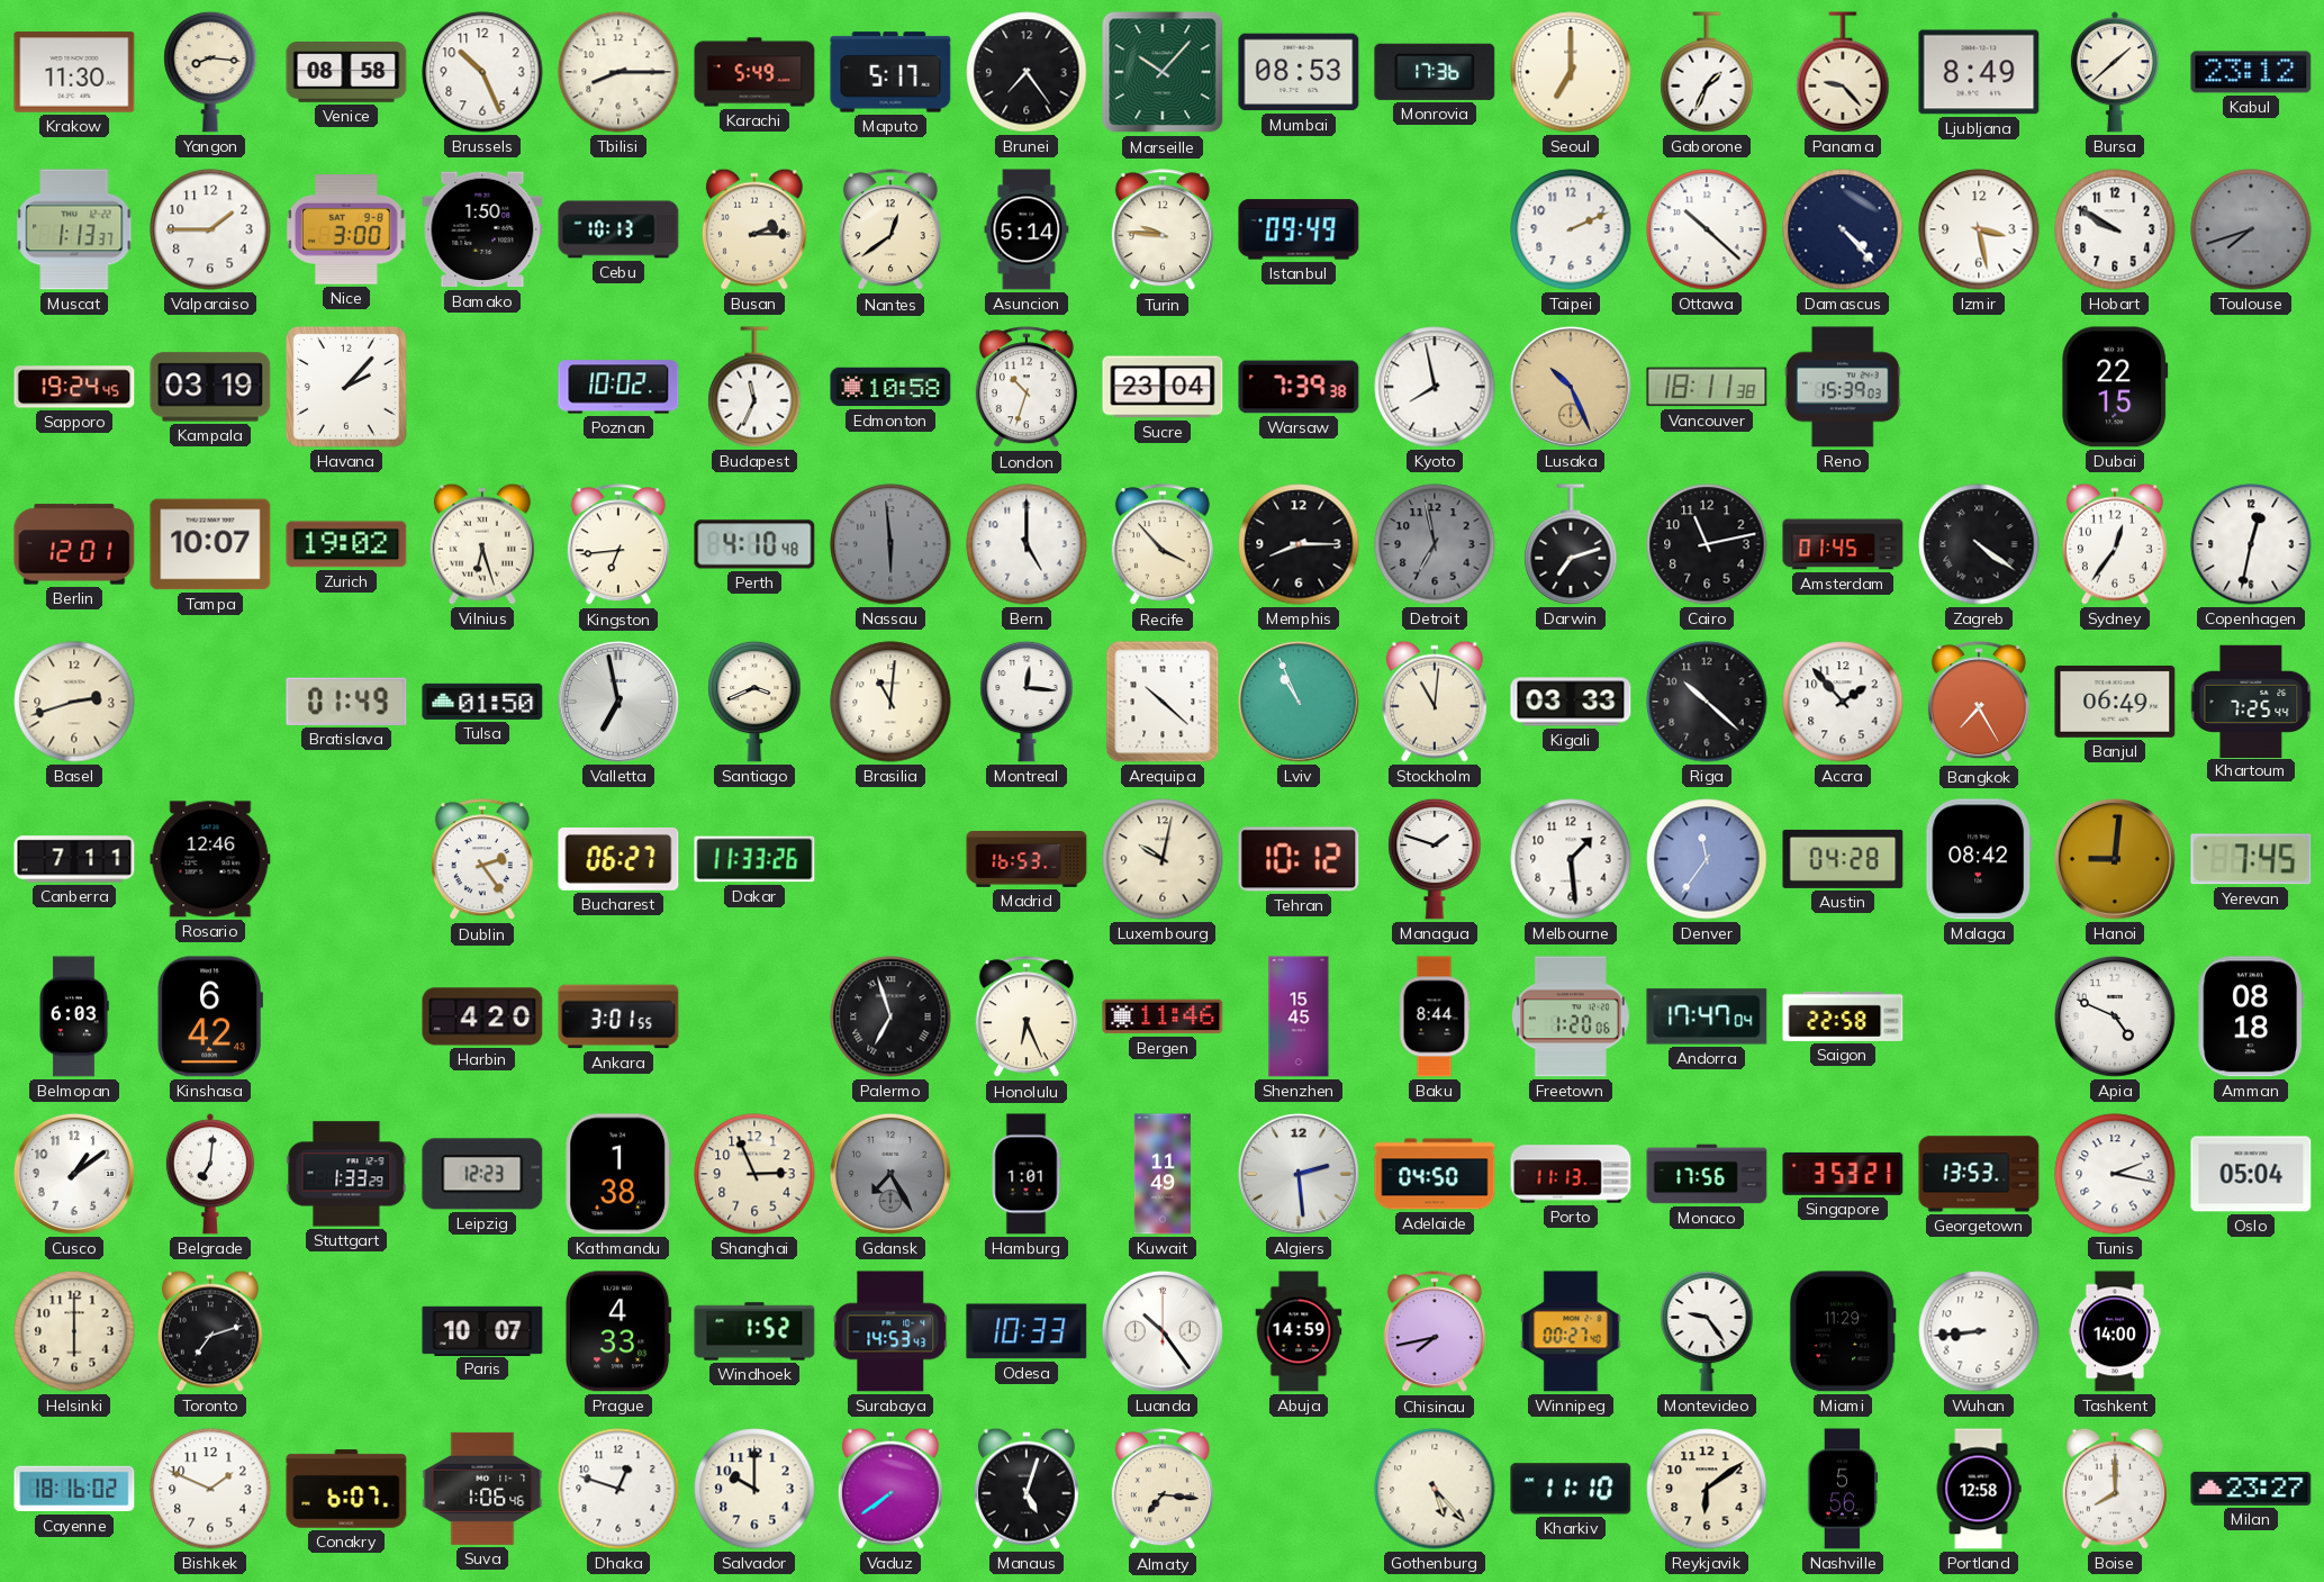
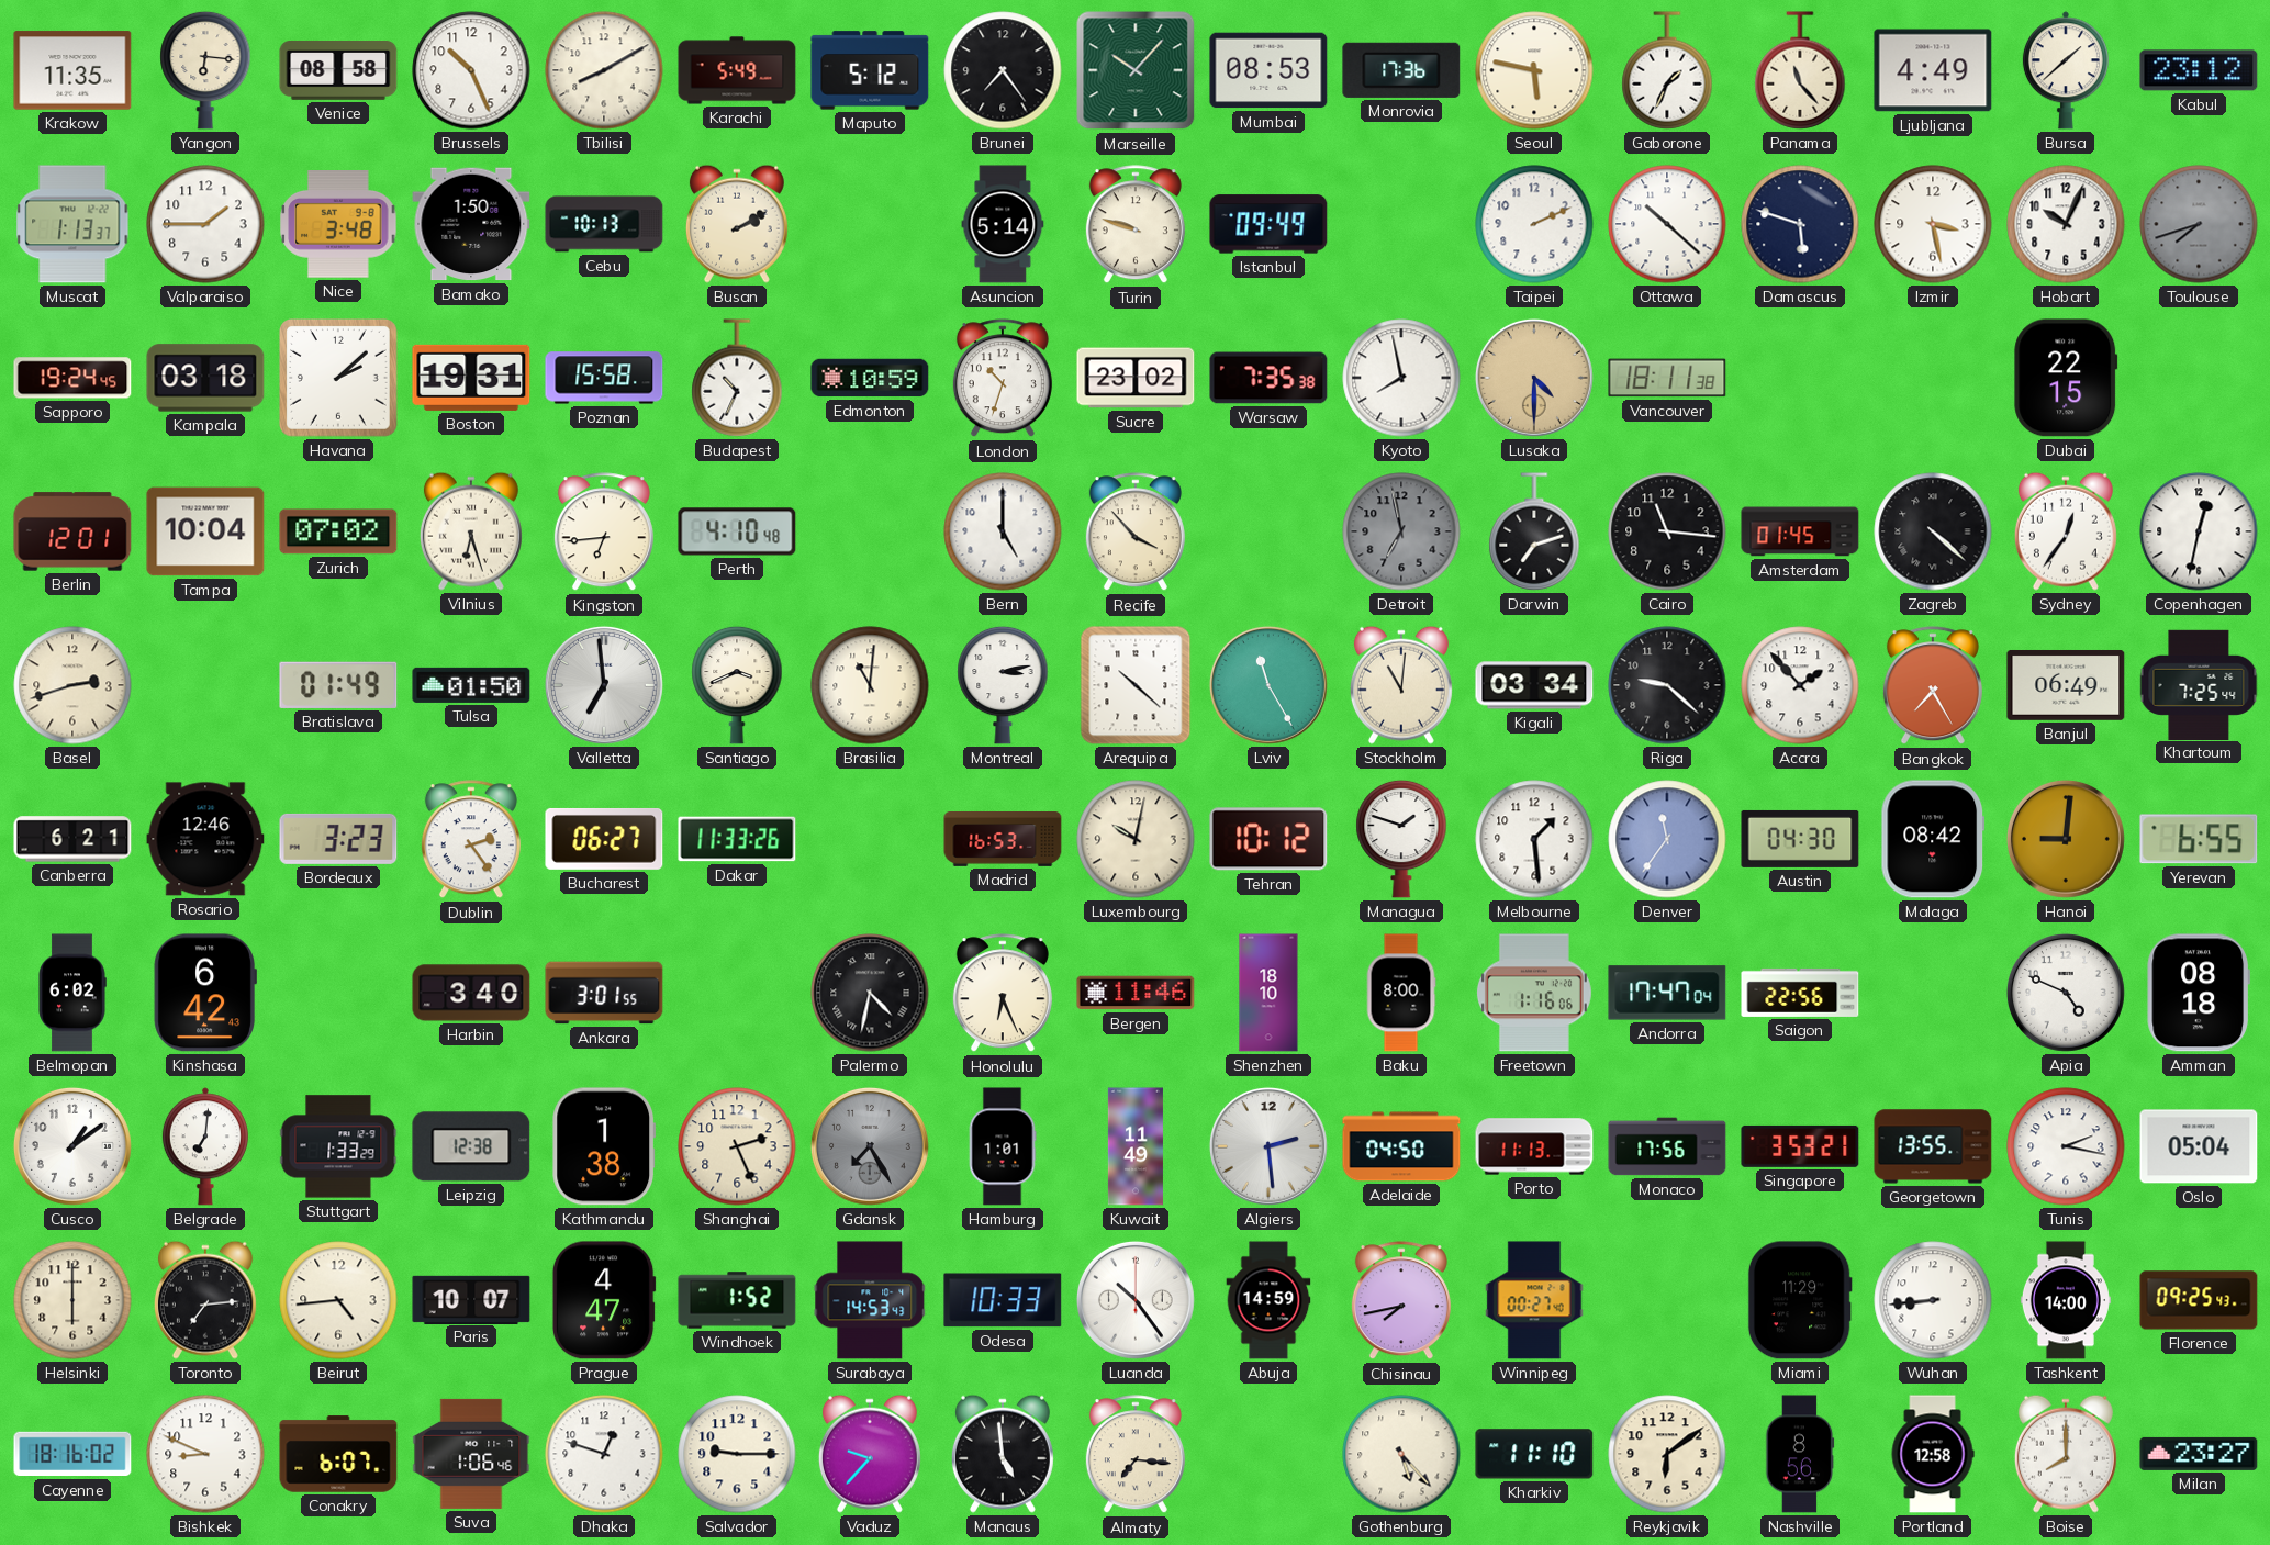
Krakow: 11:30 -> 11:35 (72, 70)
Yangon: 8:16 -> 6:16 (205, 70)
Tbilisi: 8:15 -> 8:10 (604, 70)
Maputo: 5:17 -> 5:12 (870, 70)
Seoul: 7:00 -> 5:47 (1534, 70)
Panama: 9:23 -> 11:23 (1800, 70)
Ljubljana: 8:49 -> 4:49 (1933, 70)
Nice: 3:00 -> 3:48 (338, 225)
Busan: 2:15 -> 2:10 (737, 224)
Nantes: 12:39 -> none (890, 230)
Turin: 9:46 -> 9:48 (1136, 225)
Damascus: 4:23 -> 5:48 (1800, 224)
Hobart: 9:50 -> 10:04 (2066, 224)
Kampala: 03:19 -> 03:18 (205, 378)
Havana: 2:07 -> 2:08 (339, 379)
Boston: none -> 19:31 (471, 378)
Poznan: 10:02 -> 15:58 (604, 378)
Budapest: 11:34 -> 10:34 (737, 378)
Edmonton: 10:58 -> 10:59 (870, 378)
Sucre: 23:04 -> 23:02 (1136, 378)
Warsaw: 7:39 -> 7:35 (1268, 378)
Lusaka: 10:26 -> 4:30 (1534, 378)
Reno: 15:39 -> none (1843, 387)
Tampa: 10:07 -> 10:04 (205, 531)
Zurich: 19:02 -> 07:02 (338, 531)
Nassau: 5:59 -> none (890, 544)
Memphis: 8:15 -> none (1299, 544)
Cairo: 11:13 -> 11:16 (1667, 531)
Zagreb: 4:21 -> 4:22 (1933, 531)
Valletta: 6:58 -> 6:59 (604, 685)
Montreal: 12:16 -> 3:13 (1003, 685)
Lviv: 10:56 -> 11:25 (1268, 685)
Kigali: 03:33 -> 03:34 (1534, 685)
Riga: 10:22 -> 9:22 (1667, 685)
Canberra: 7:11 -> 6:21 (72, 839)
Bordeaux: none -> 3:23 (338, 839)
Austin: 04:28 -> 04:30 (1800, 839)
Yerevan: 7:45 -> 6:55 (2199, 839)
Belmopan: 6:03 -> 6:02 (72, 993)
Harbin: 4:20 -> 3:40 (471, 993)
Palermo: 6:57 -> 4:32 (870, 993)
Shenzhen: 15:45 -> 18:10 (1268, 993)
Baku: 8:44 -> 8:00 (1401, 993)
Freetown: 1:20 -> 1:16 (1534, 993)
Saigon: 22:58 -> 22:56 (1800, 993)
Leipzig: 12:23 -> 12:38 (471, 1146)
Shanghai: 2:56 -> 2:26 (737, 1146)
Georgetown: 13:53 -> 13:55 (1933, 1146)
Toronto: 7:12 -> 7:14 (205, 1300)
Beirut: none -> 4:44 (338, 1300)
Prague: 4:33 -> 4:47 (604, 1300)
Montevideo: 9:24 -> none (1707, 1331)
Florence: none -> 09:25 (2199, 1300)
Bishkek: 1:49 -> 8:49 (205, 1454)
Salvador: 10:00 -> 9:15 (737, 1454)
Vaduz: 7:39 -> 9:37 (870, 1454)
Manaus: 5:03 -> 4:59 (1003, 1454)
Nashville: 5:56 -> 8:56 (1800, 1454)
